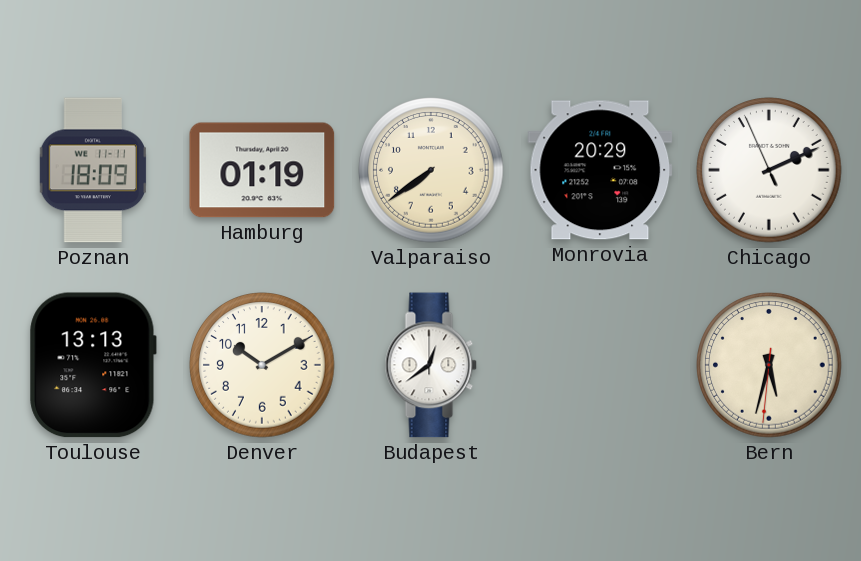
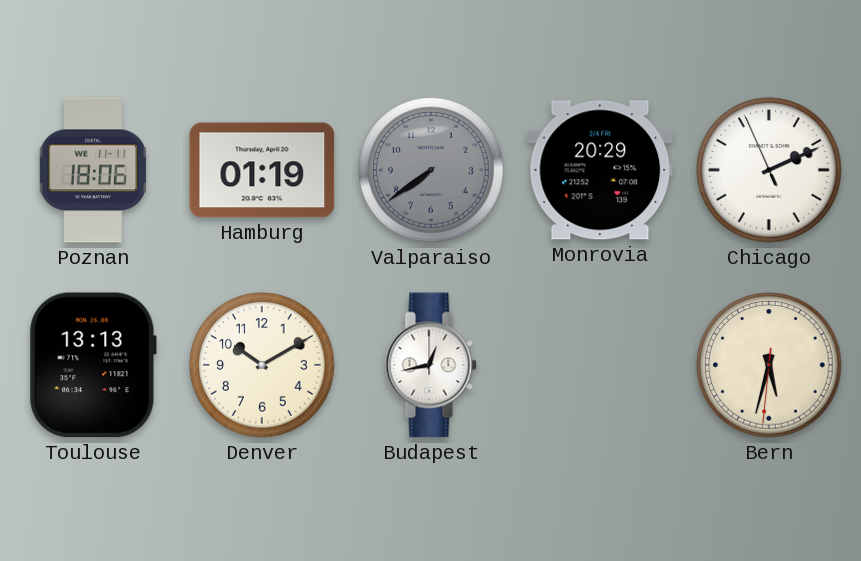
Poznan: 18:09 -> 18:06 (92, 170)
Valparaiso dial: cream -> grey (431, 170)
Budapest: 12:39 -> 12:43 (431, 365)
